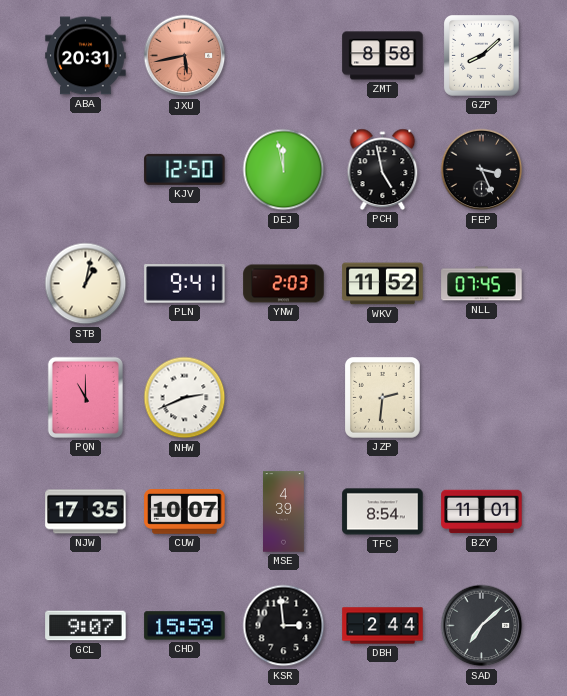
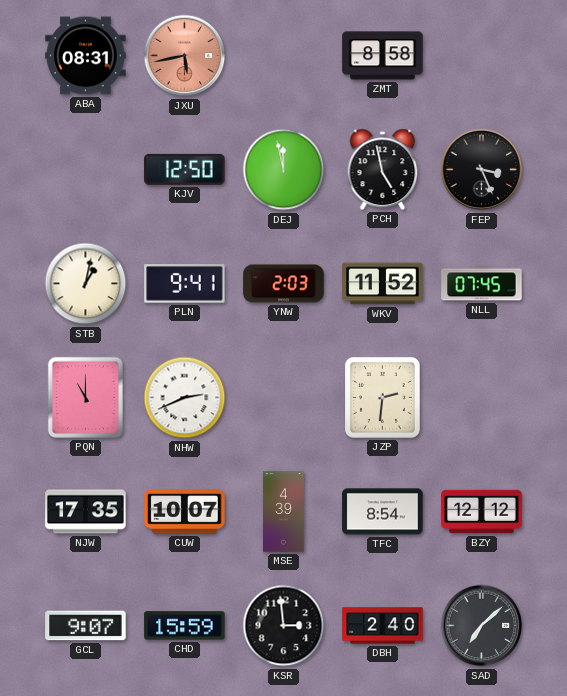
ABA: 20:31 -> 08:31 (86, 56)
GZP: 8:08 -> none (482, 56)
BZY: 11:01 -> 12:12 (482, 512)
DBH: 2:44 -> 2:40 (383, 626)
